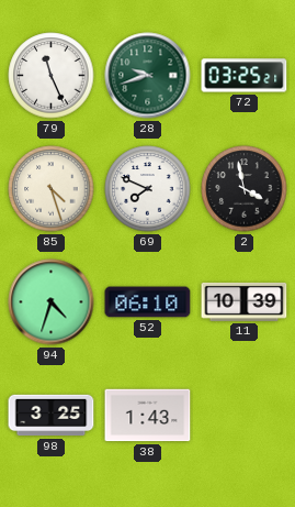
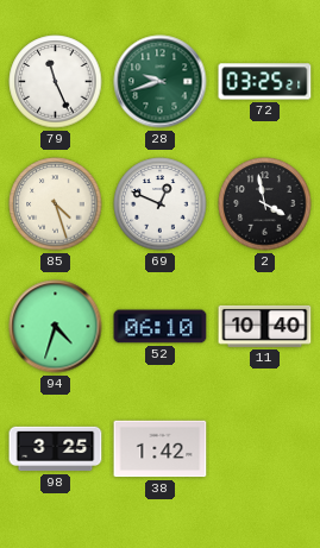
69: 7:49 -> 12:49 (161, 204)
11: 10:39 -> 10:40 (265, 326)
38: 1:43 -> 1:42 (161, 449)
